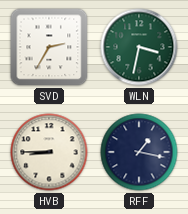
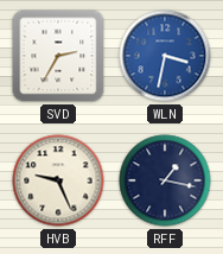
WLN dial: green -> blue (165, 56)
HVB: 8:45 -> 9:26 (58, 180)
